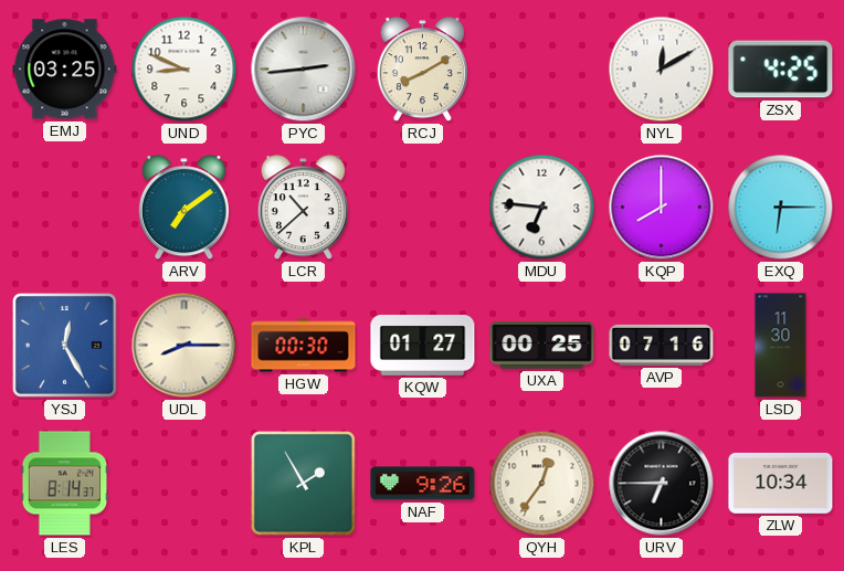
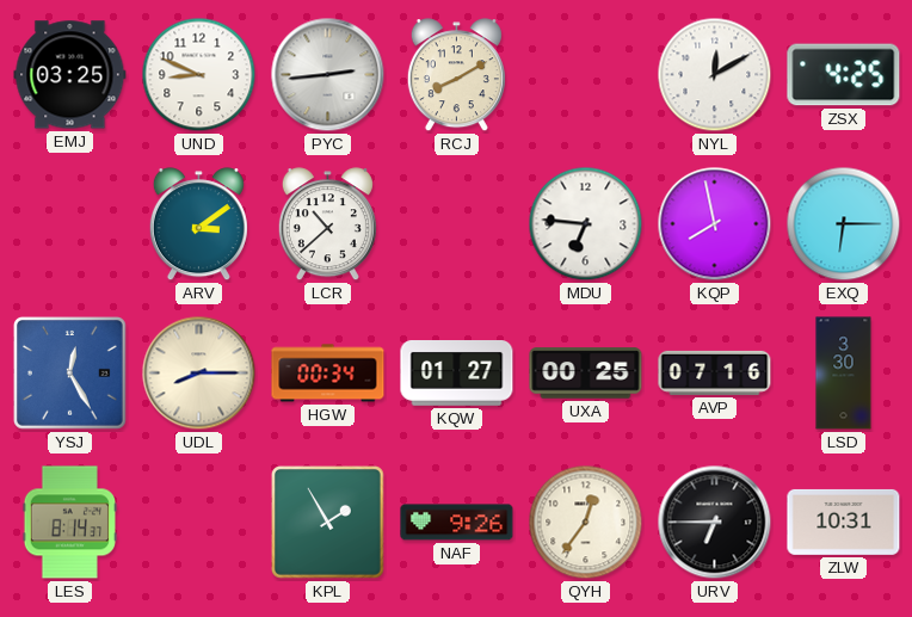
ARV: 7:09 -> 3:09 (198, 224)
KQP: 8:00 -> 7:58 (715, 224)
HGW: 00:30 -> 00:34 (328, 374)
LSD: 11:30 -> 3:30 (844, 374)
ZLW: 10:34 -> 10:31 (844, 522)
